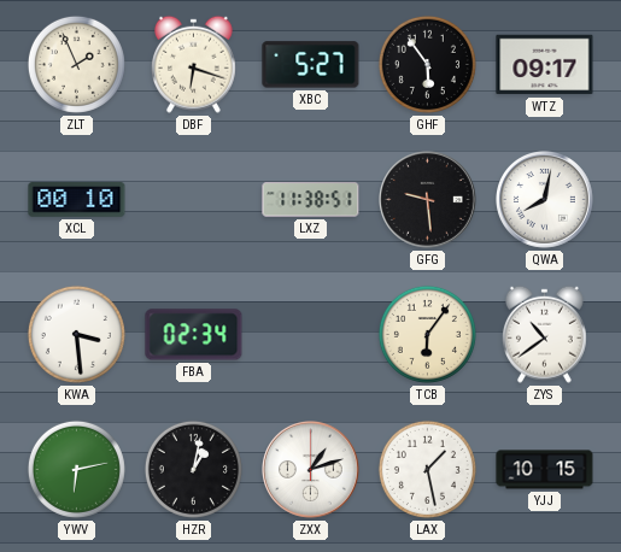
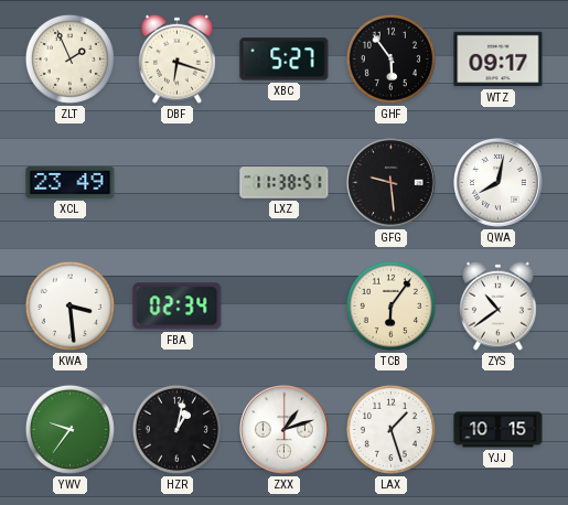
XCL: 00:10 -> 23:49 (71, 183)
YWV: 6:13 -> 9:36 (69, 429)
LAX: 1:28 -> 1:27 (390, 429)
